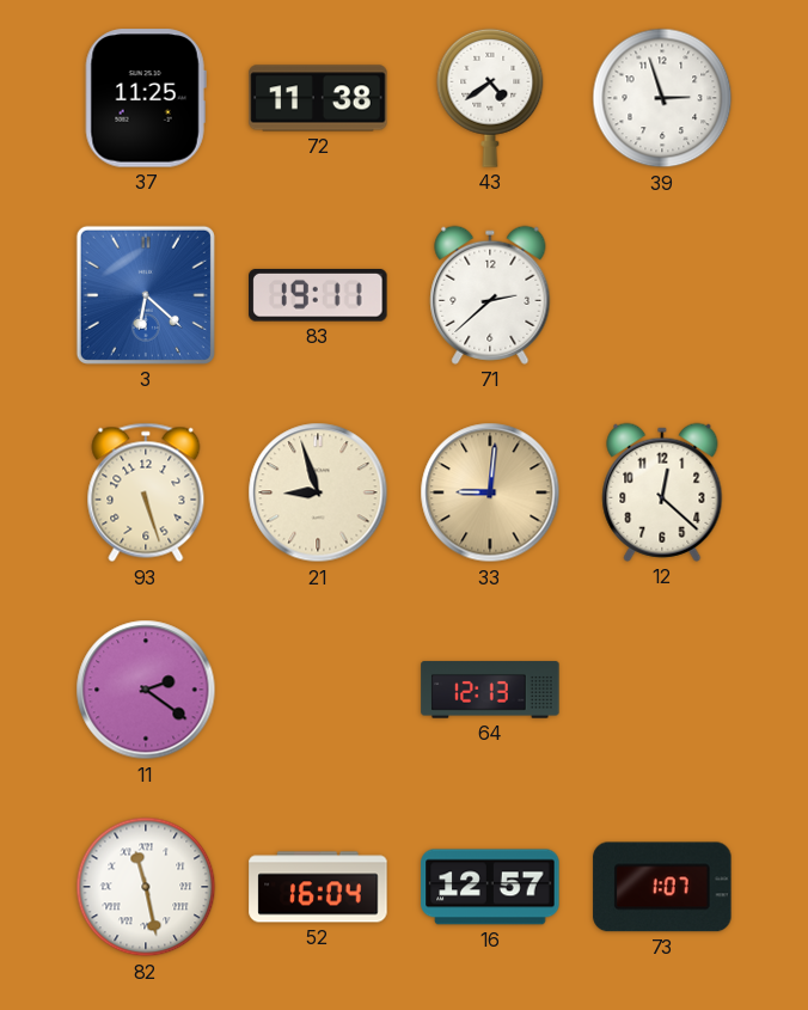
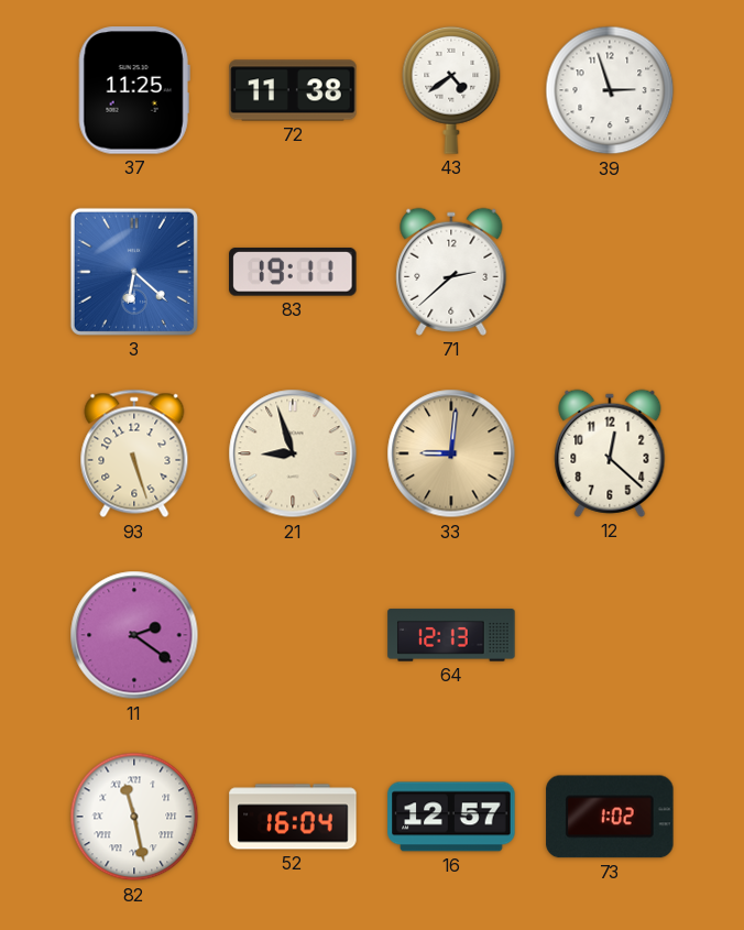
73: 1:07 -> 1:02 (610, 817)
